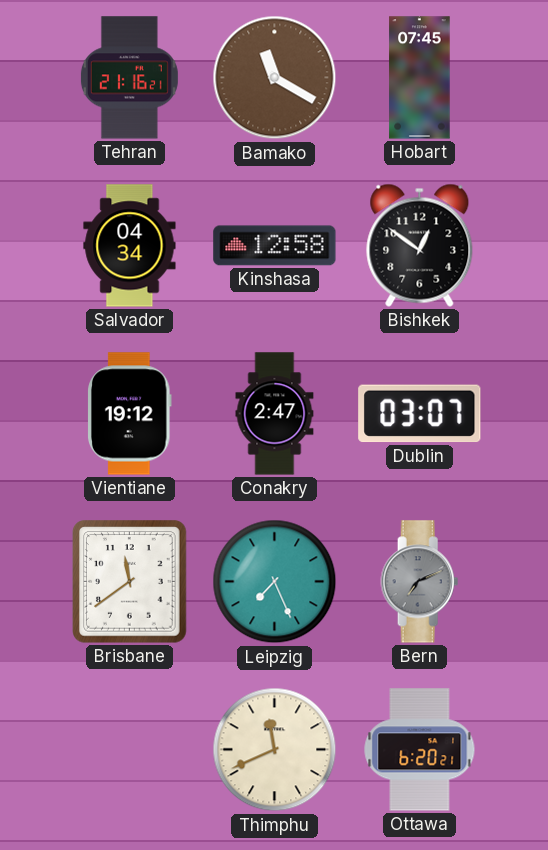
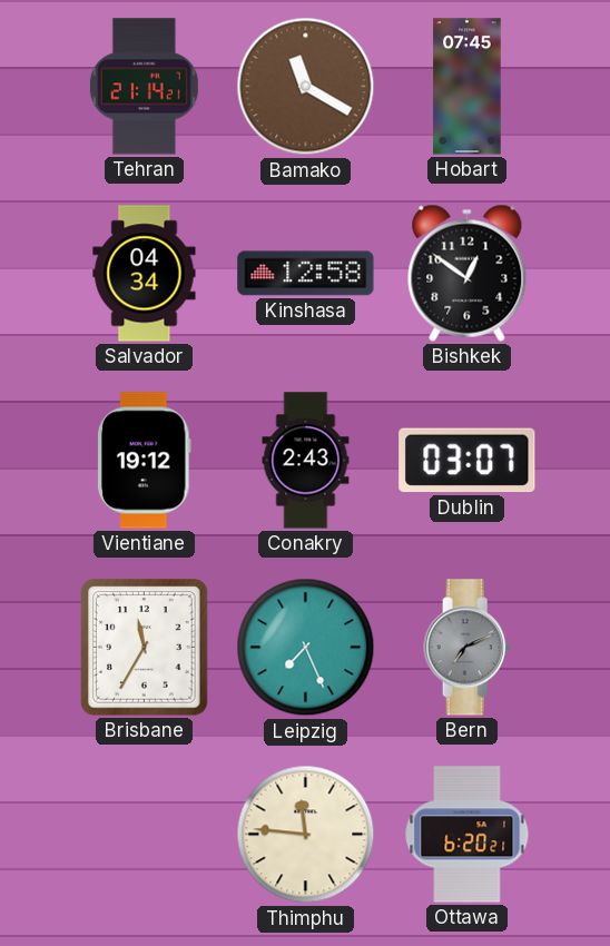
Tehran: 21:16 -> 21:14 (144, 87)
Conakry: 2:47 -> 2:43 (306, 461)
Brisbane: 11:39 -> 11:35 (145, 648)
Thimphu: 11:41 -> 11:46 (306, 835)
